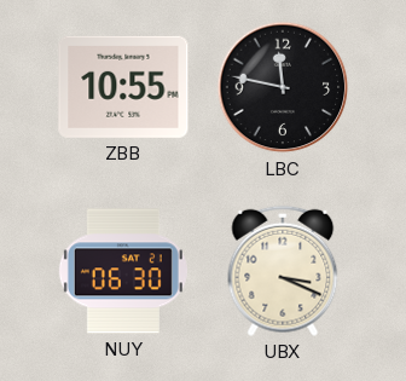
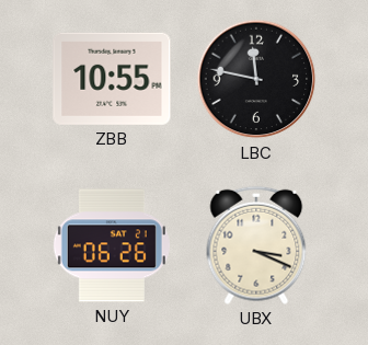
NUY: 06:30 -> 06:26 (112, 245)
